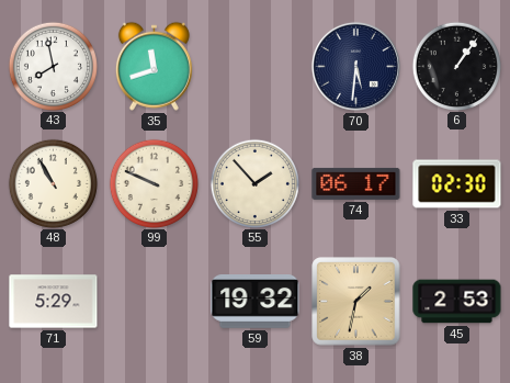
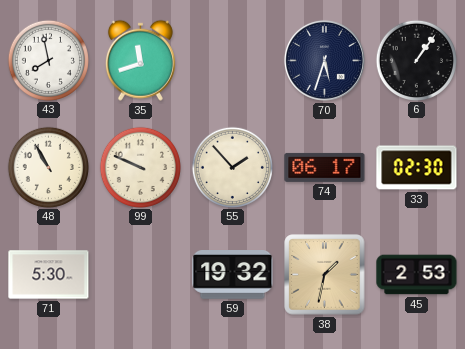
70: 5:31 -> 5:33 (324, 60)
71: 5:29 -> 5:30 (49, 275)
